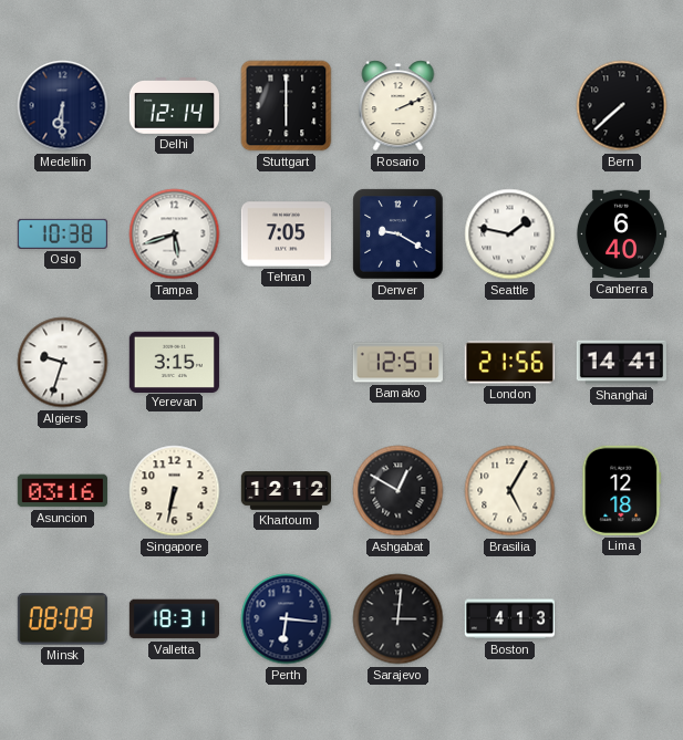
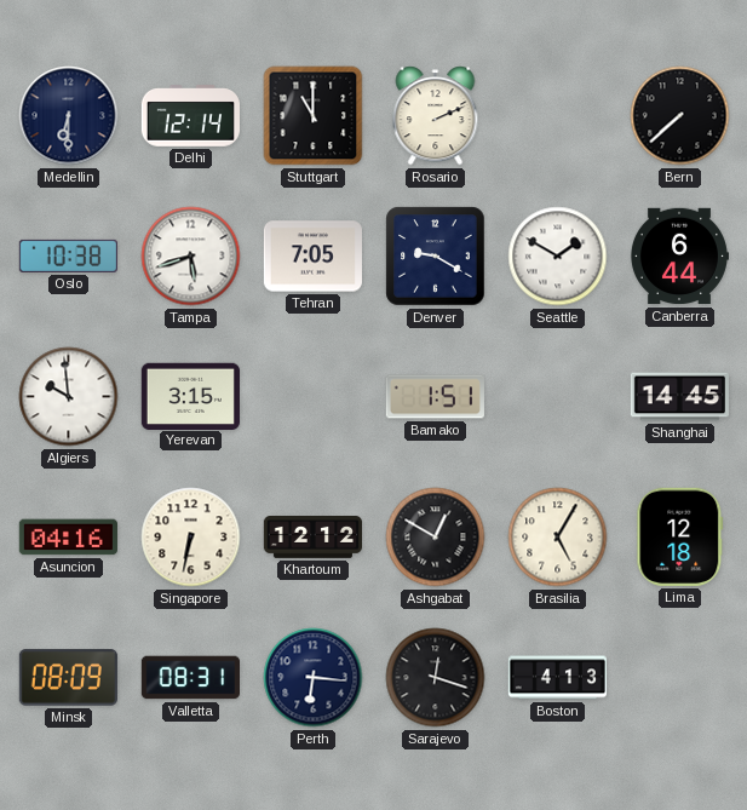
Stuttgart: 6:00 -> 11:00 (314, 116)
Seattle: 1:47 -> 1:50 (558, 257)
Canberra: 6:40 -> 6:44 (679, 257)
Algiers: 9:33 -> 9:59 (69, 397)
Bamako: 12:51 -> 1:51 (435, 397)
London: 21:56 -> none (509, 363)
Shanghai: 14:41 -> 14:45 (679, 397)
Asuncion: 03:16 -> 04:16 (68, 538)
Valletta: 18:31 -> 08:31 (190, 678)
Sarajevo: 3:01 -> 12:18 (436, 678)
